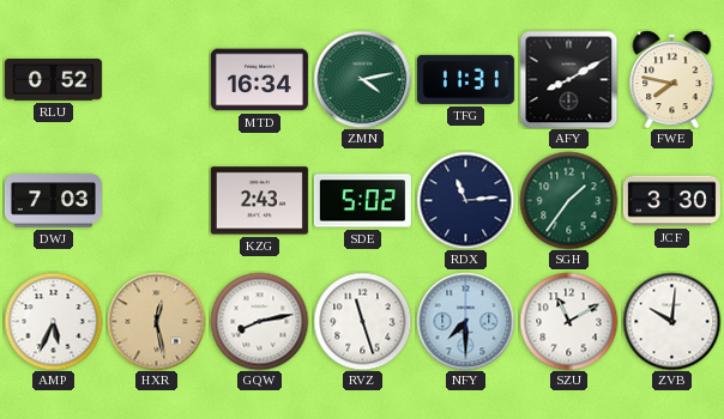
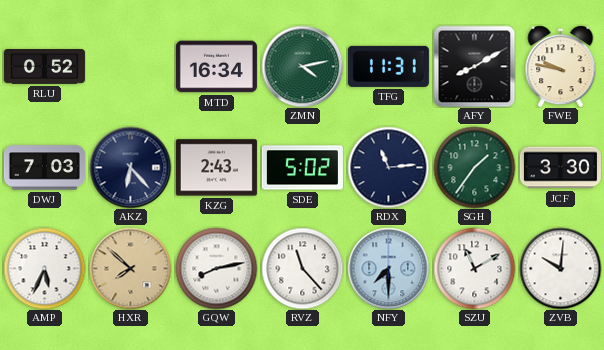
FWE: 7:47 -> 9:47 (561, 66)
AKZ: none -> 6:23 (130, 167)
HXR: 12:28 -> 7:52 (130, 268)
RVZ: 11:27 -> 11:23 (302, 268)
